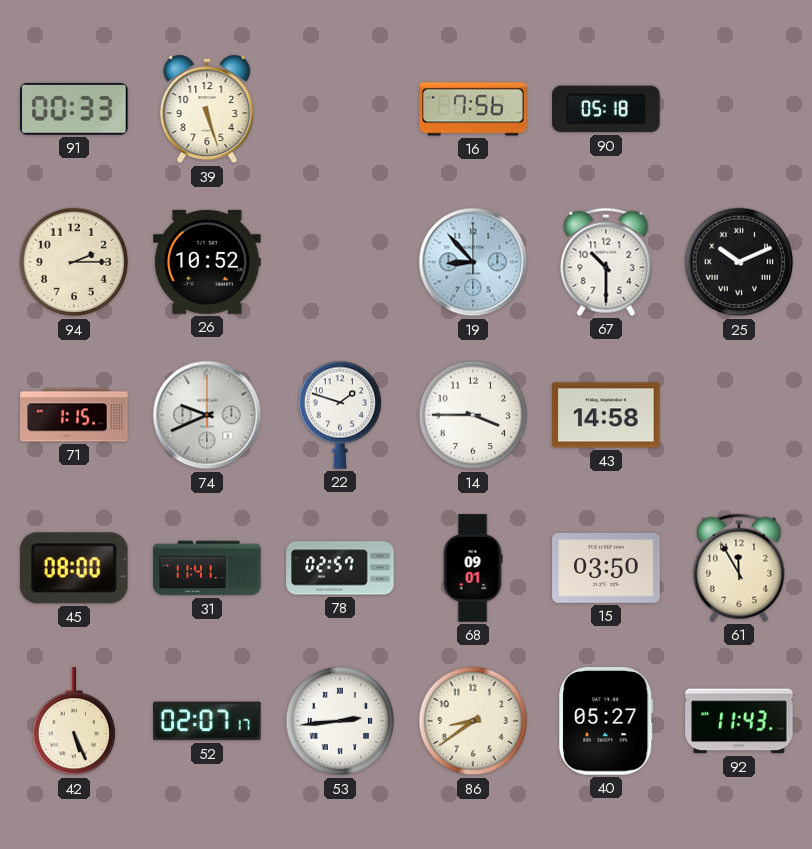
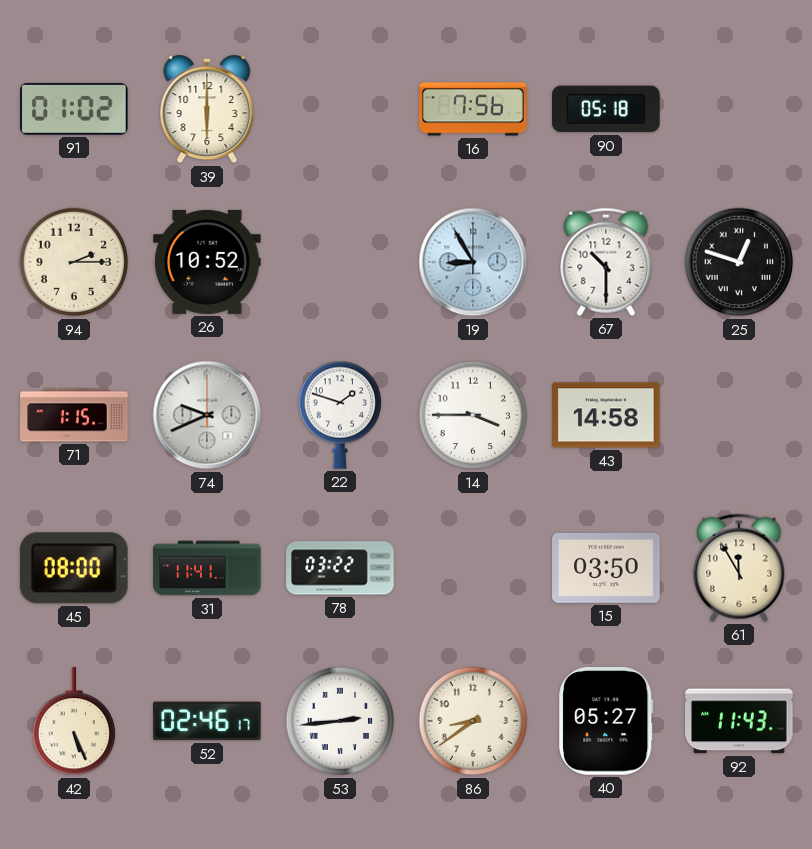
91: 00:33 -> 01:02 (74, 109)
39: 5:27 -> 6:00 (207, 109)
19: 8:53 -> 8:55 (473, 262)
25: 10:11 -> 12:48 (739, 262)
78: 02:57 -> 03:22 (340, 568)
68: 09:01 -> none (473, 568)
52: 02:07 -> 02:46 (207, 721)
